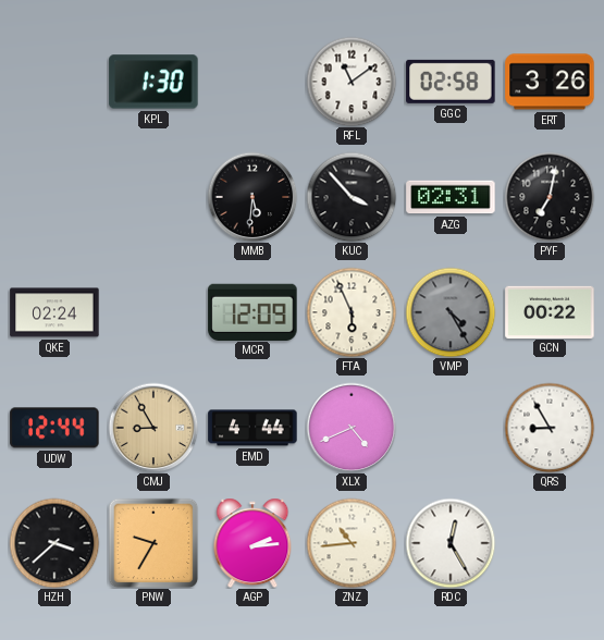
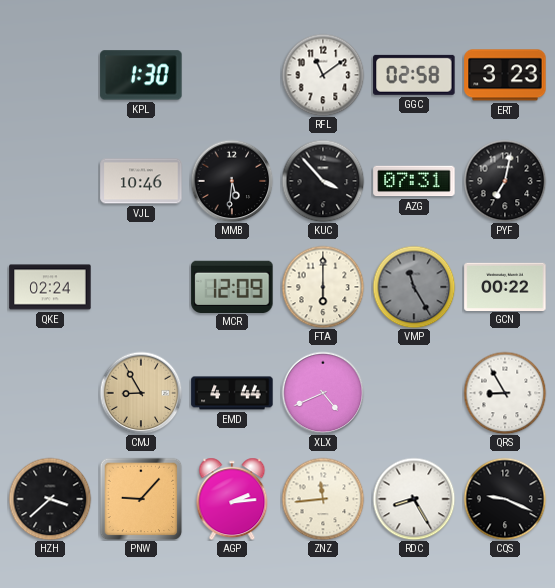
ERT: 3:26 -> 3:23 (505, 75)
VJL: none -> 10:46 (141, 181)
AZG: 02:31 -> 07:31 (414, 181)
FTA: 5:56 -> 6:00 (323, 287)
VMP: 4:25 -> 11:25 (414, 287)
UDW: 12:44 -> none (54, 428)
PNW: 9:35 -> 9:07 (141, 499)
ZNZ: 10:44 -> 11:44 (323, 499)
RDC: 12:25 -> 8:25 (414, 499)
CQS: none -> 9:19 (505, 499)
